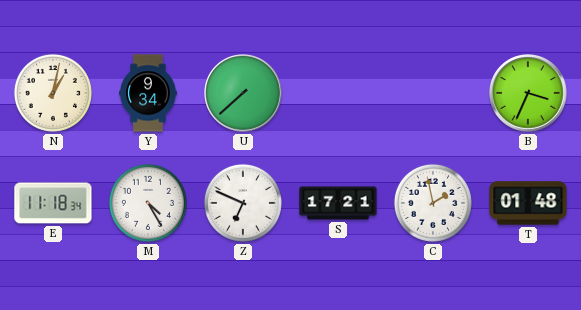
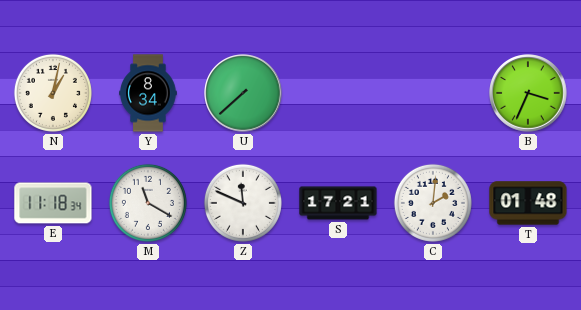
Y: 9:34 -> 8:34 (148, 93)
M: 4:25 -> 11:20 (148, 203)
Z: 6:49 -> 11:49 (243, 203)
C: 1:58 -> 2:01 (433, 203)
